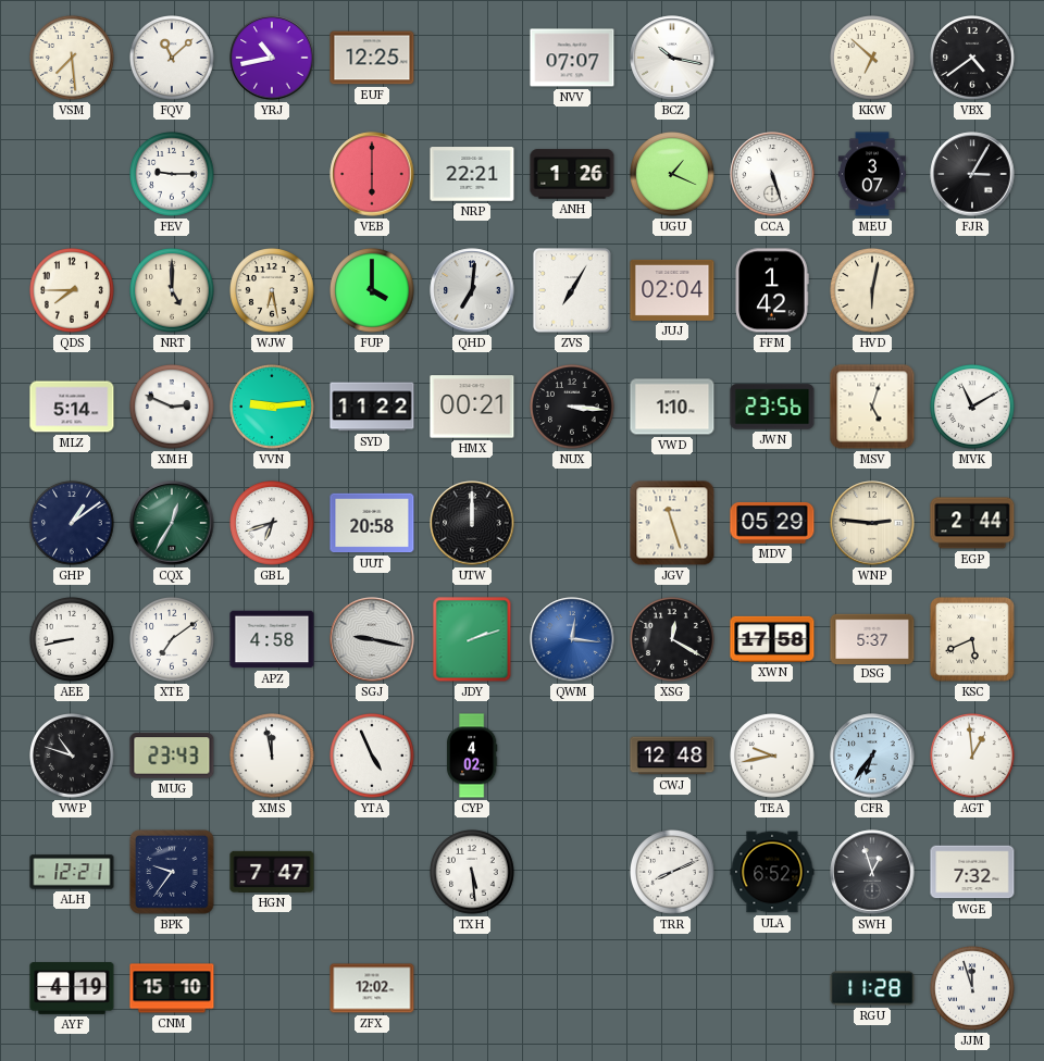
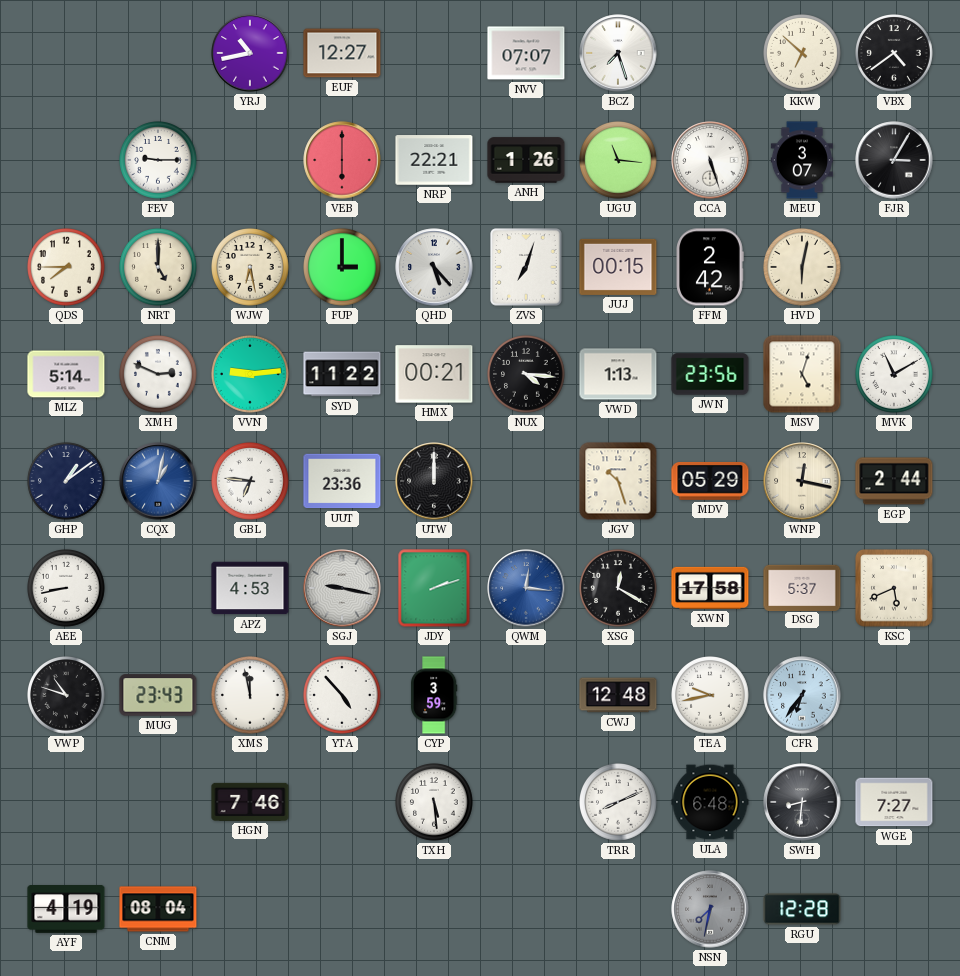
VSM: 7:29 -> none (73, 59)
FQV: 11:08 -> none (173, 59)
EUF: 12:25 -> 12:27 (342, 53)
BCZ: 10:17 -> 7:27 (618, 53)
UGU: 1:19 -> 11:16 (619, 161)
FUP: 4:00 -> 3:00 (343, 268)
QHD: 7:01 -> 5:23 (434, 267)
ZVS: 7:05 -> 7:03 (526, 267)
JUJ: 02:04 -> 00:15 (618, 267)
FFM: 1:42 -> 2:42 (710, 267)
NUX: 3:16 -> 4:16 (527, 375)
VWD: 1:10 -> 1:13 (618, 374)
CQX: 12:35 -> 1:02 (158, 481)
CQX dial: green -> blue (158, 481)
GBL: 6:42 -> 6:46 (251, 482)
UUT: 20:58 -> 23:36 (342, 481)
JGV: 11:27 -> 10:27 (618, 481)
WNP: 2:46 -> 12:17 (802, 481)
XTE: 7:09 -> none (173, 640)
APZ: 4:58 -> 4:53 (250, 588)
YTA: 4:56 -> 4:53 (343, 696)
CYP: 4:02 -> 3:59 (434, 695)
AGT: 12:59 -> none (973, 757)
ALH: 12:21 -> none (72, 872)
BPK: 9:36 -> none (172, 872)
HGN: 7:47 -> 7:46 (250, 802)
ULA: 6:52 -> 6:48 (710, 802)
SWH: 12:57 -> 8:31 (802, 802)
WGE: 7:32 -> 7:27 (894, 802)
CNM: 15:10 -> 08:04 (158, 909)
ZFX: 12:02 -> none (372, 988)
NSN: none -> 7:32 (710, 909)
RGU: 11:28 -> 12:28 (802, 909)
JJM: 11:57 -> none (973, 989)
